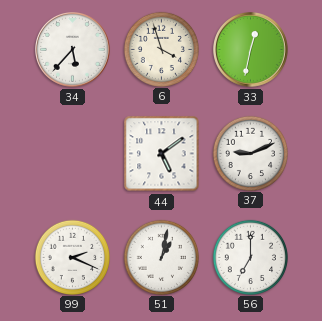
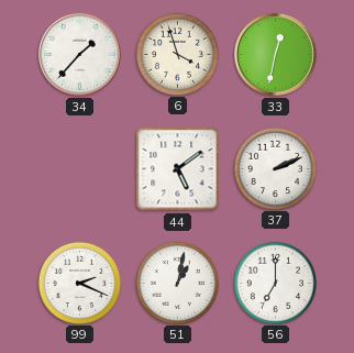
34: 5:37 -> 1:37 (80, 55)
37: 9:11 -> 2:11 (275, 168)
